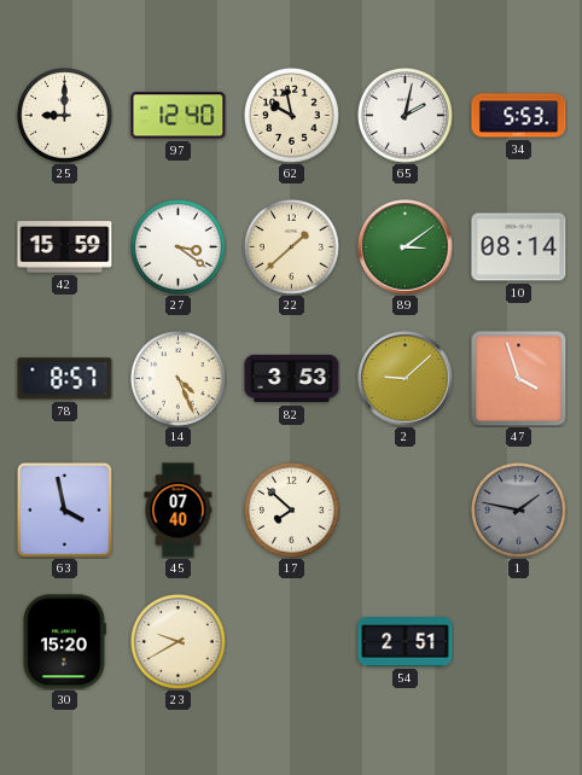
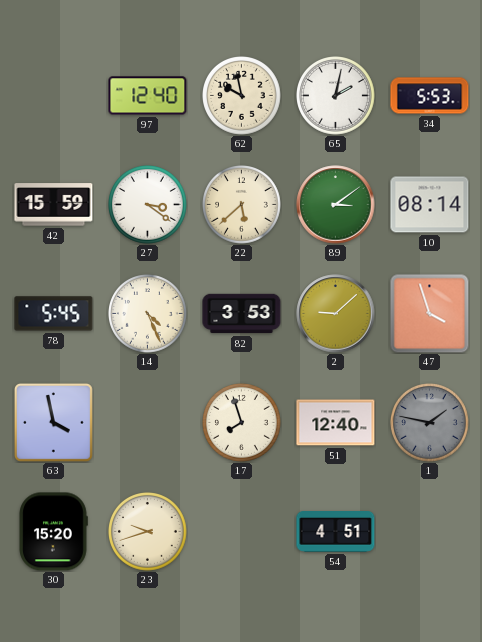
25: 9:00 -> none (65, 116)
22: 1:38 -> 5:38 (242, 205)
78: 8:57 -> 5:45 (54, 314)
45: 07:40 -> none (179, 511)
17: 7:52 -> 7:57 (242, 423)
51: none -> 12:40 (336, 423)
23: 9:40 -> 9:42 (148, 532)
54: 2:51 -> 4:51 (336, 532)
